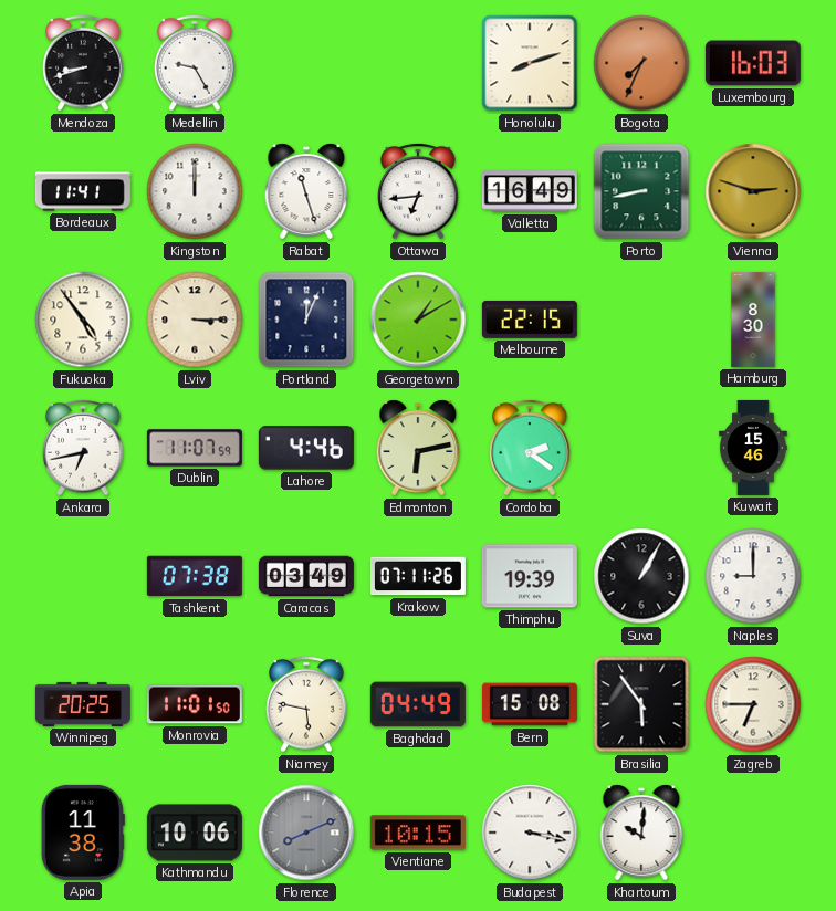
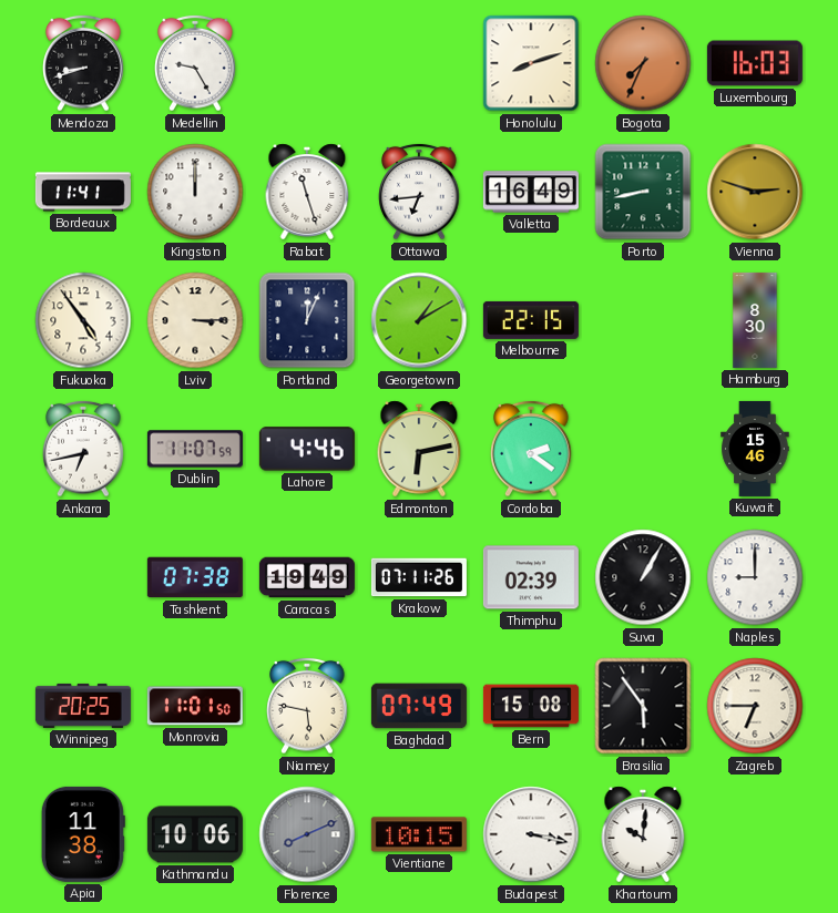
Caracas: 03:49 -> 19:49 (307, 577)
Thimphu: 19:39 -> 02:39 (531, 577)
Baghdad: 04:49 -> 07:49 (419, 706)
